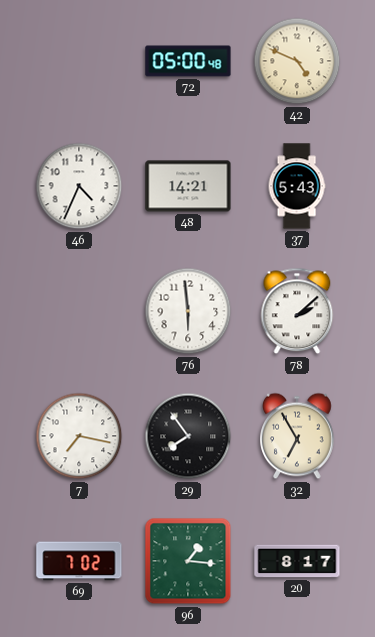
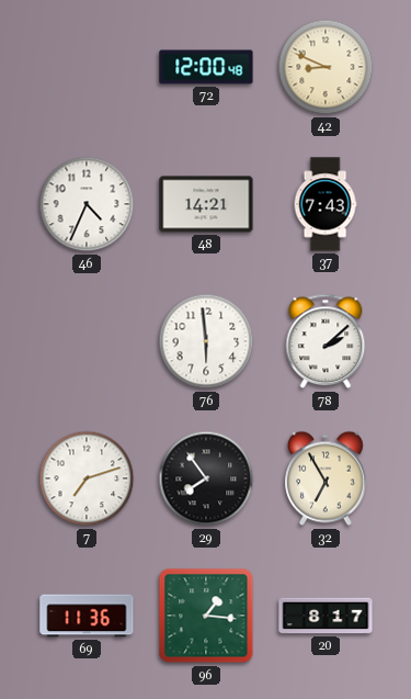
72: 05:00 -> 12:00 (206, 67)
42: 4:49 -> 8:49 (326, 67)
37: 5:43 -> 7:43 (326, 204)
7: 7:17 -> 7:12 (87, 478)
69: 7:02 -> 11:36 (87, 616)
